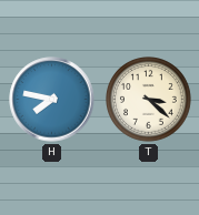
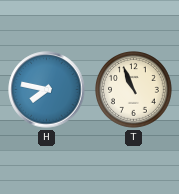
T: 3:22 -> 10:56 (134, 90)
